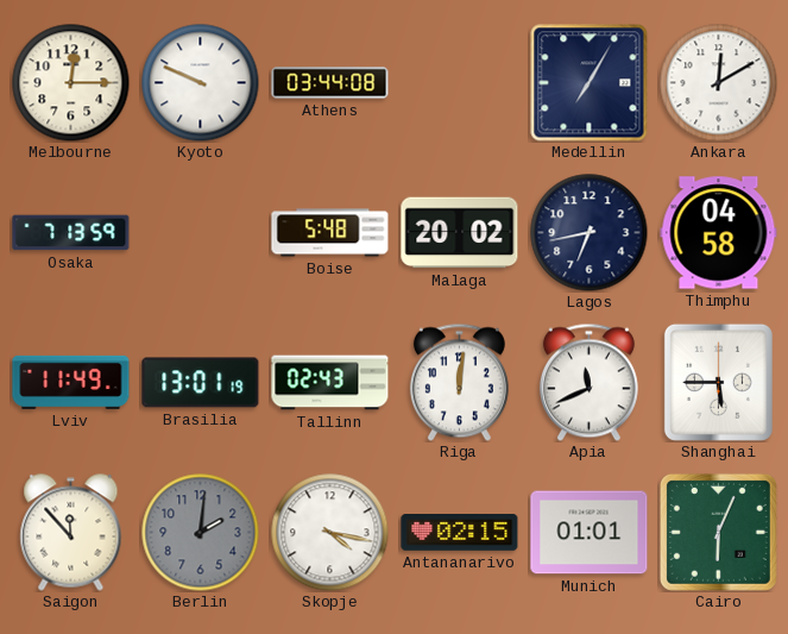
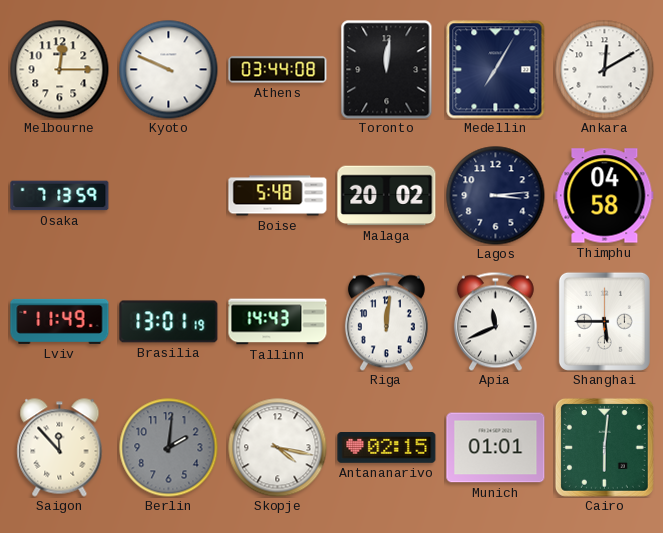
Toronto: none -> 12:01 (387, 70)
Lagos: 6:43 -> 3:14 (496, 196)
Tallinn: 02:43 -> 14:43 (278, 322)
Cairo: 6:04 -> 6:01 (604, 447)
